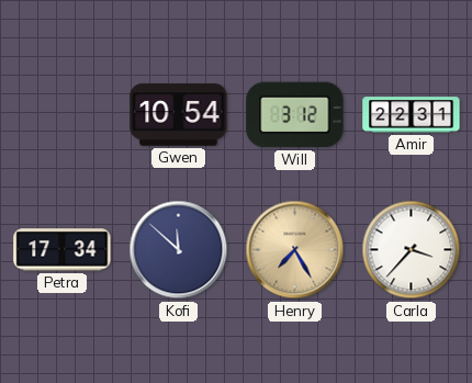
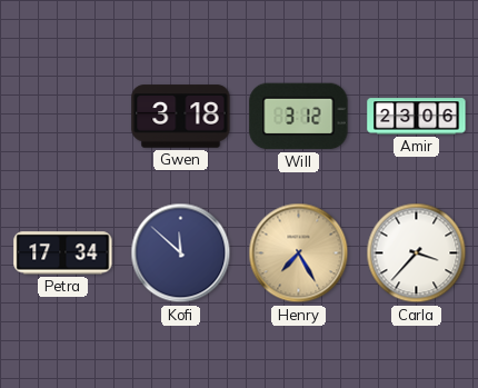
Gwen: 10:54 -> 3:18 (181, 117)
Amir: 22:31 -> 23:06 (417, 117)
